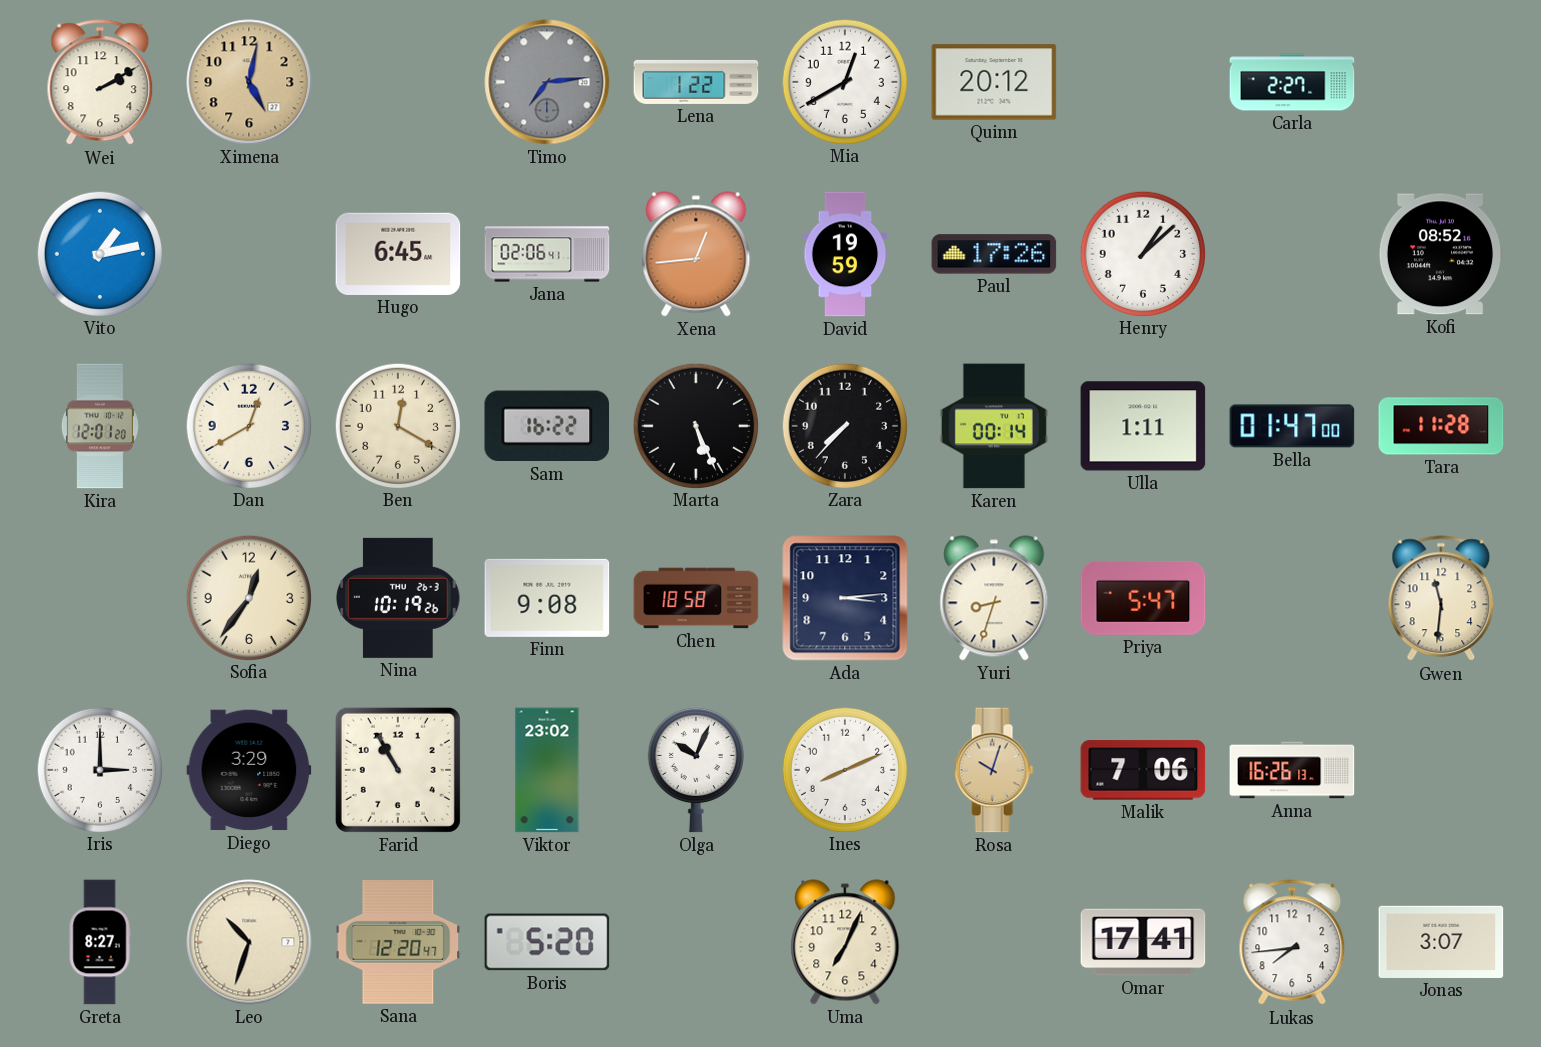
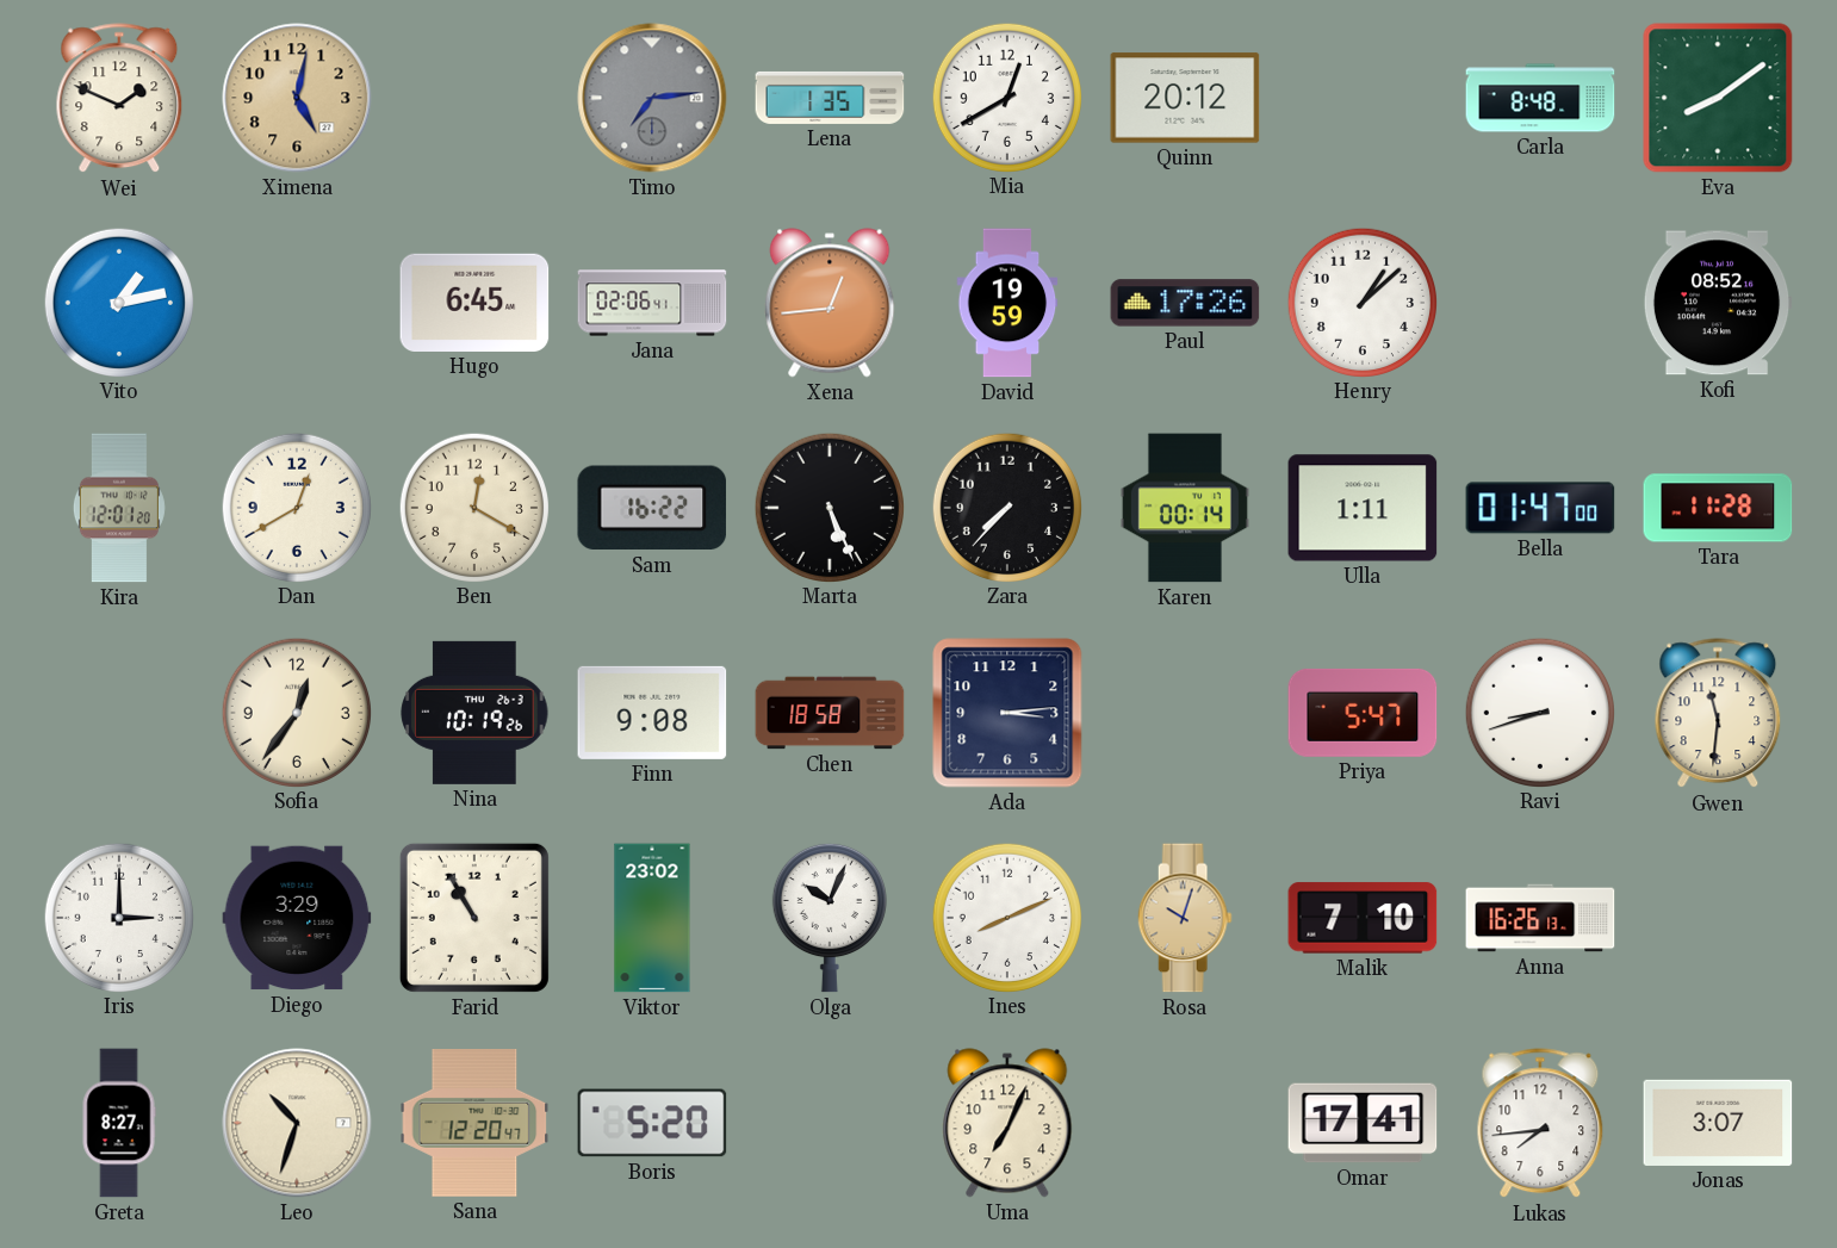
Wei: 2:10 -> 1:49 (119, 99)
Lena: 1:22 -> 1:35 (830, 98)
Carla: 2:27 -> 8:48 (1540, 98)
Eva: none -> 8:09 (1718, 98)
Yuri: 8:33 -> none (994, 598)
Ravi: none -> 8:42 (1539, 712)
Malik: 7:06 -> 7:10 (1363, 918)
